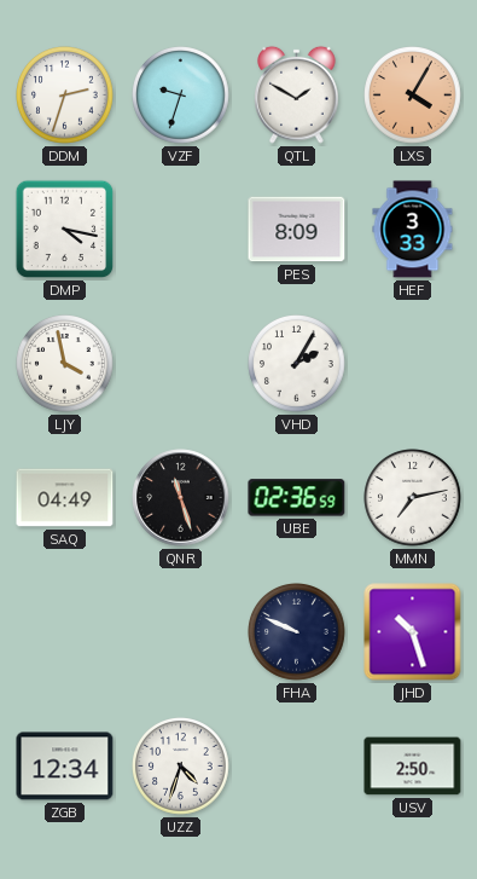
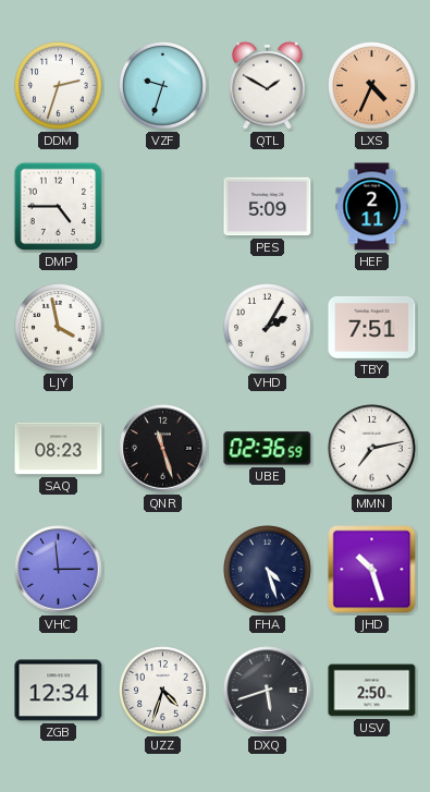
LXS: 4:05 -> 4:34 (372, 86)
DMP: 4:17 -> 4:45 (59, 207)
PES: 8:09 -> 5:09 (268, 207)
HEF: 3:33 -> 2:11 (372, 207)
TBY: none -> 7:51 (372, 327)
SAQ: 04:49 -> 08:23 (59, 449)
VHC: none -> 2:59 (59, 570)
FHA: 9:49 -> 4:27 (268, 570)
DXQ: none -> 5:42 (268, 691)
